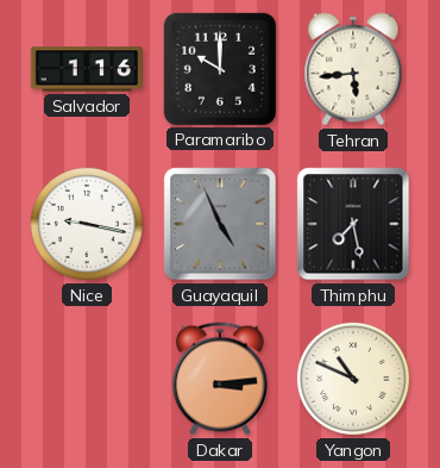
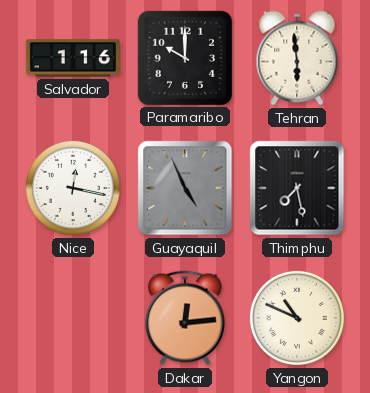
Tehran: 5:44 -> 5:59 (297, 58)
Nice: 9:17 -> 12:17 (73, 188)
Dakar: 3:14 -> 12:14 (185, 318)
